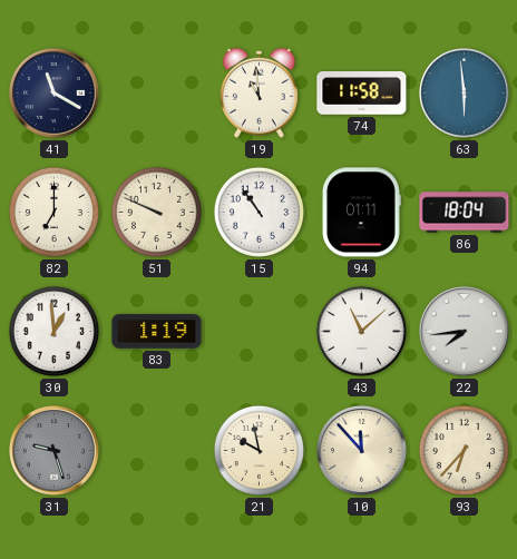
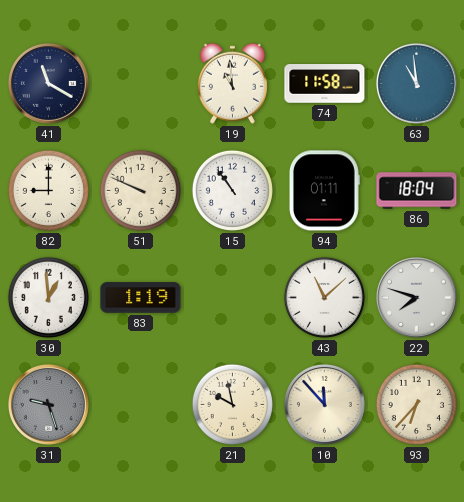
63: 5:59 -> 10:59 (416, 83)
82: 7:00 -> 9:00 (48, 190)
22: 7:44 -> 7:48 (416, 297)
